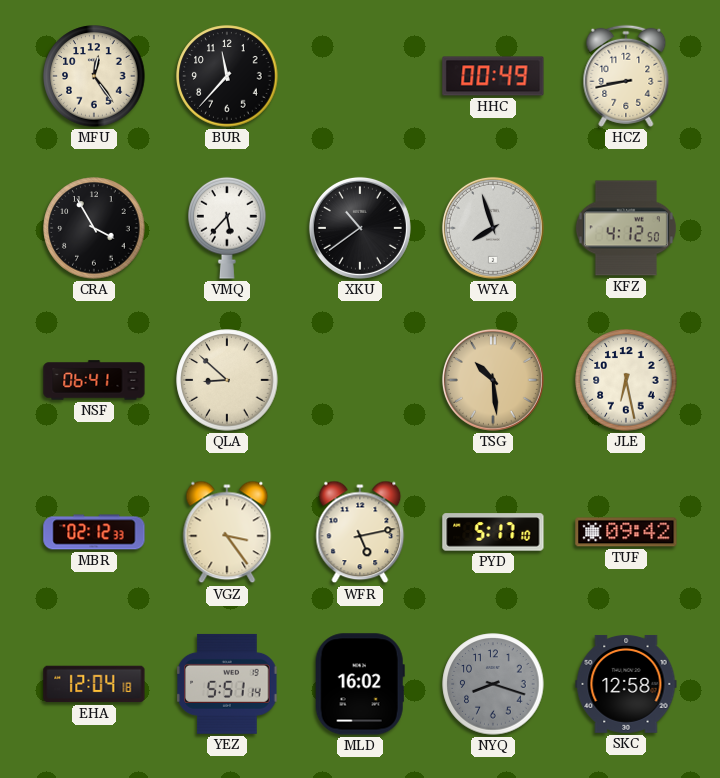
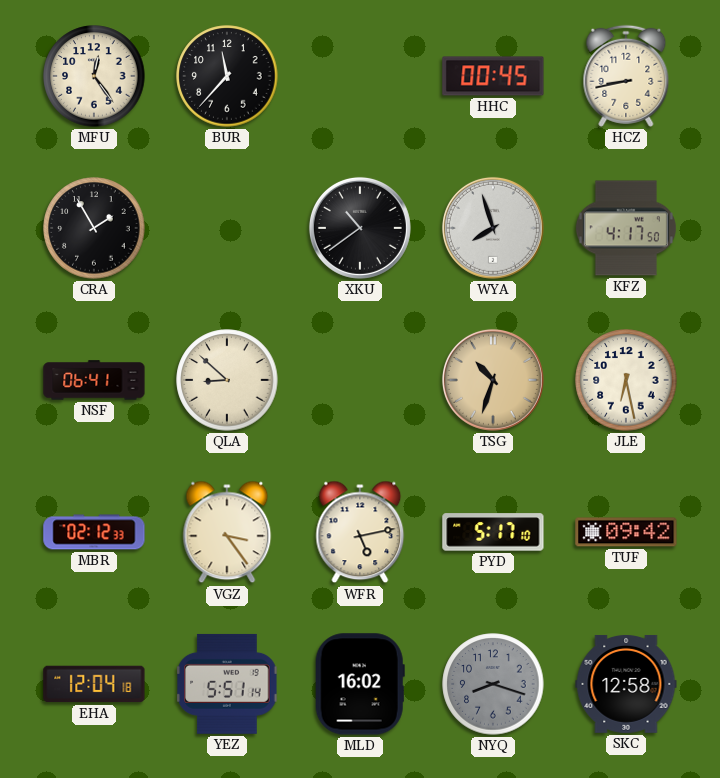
HHC: 00:49 -> 00:45 (493, 76)
CRA: 3:55 -> 1:55 (94, 228)
VMQ: 5:37 -> none (227, 228)
KFZ: 4:12 -> 4:17 (626, 228)
TSG: 10:29 -> 10:33 (493, 380)
